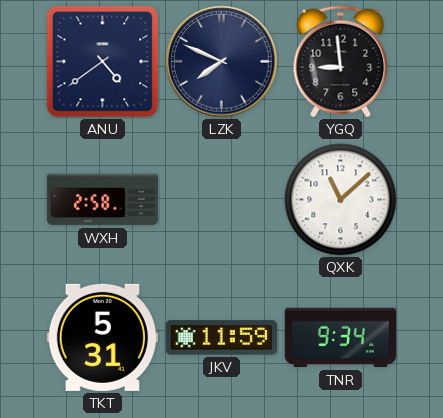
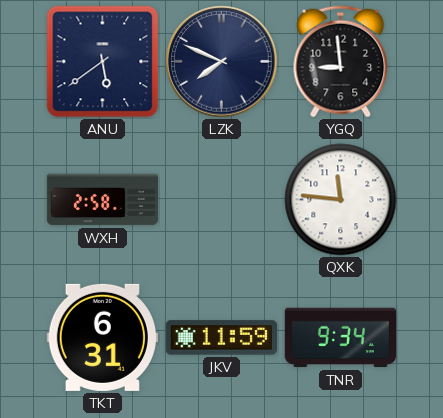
ANU: 4:39 -> 5:39 (103, 62)
QXK: 11:08 -> 11:46 (341, 200)
TKT: 5:31 -> 6:31 (102, 337)
